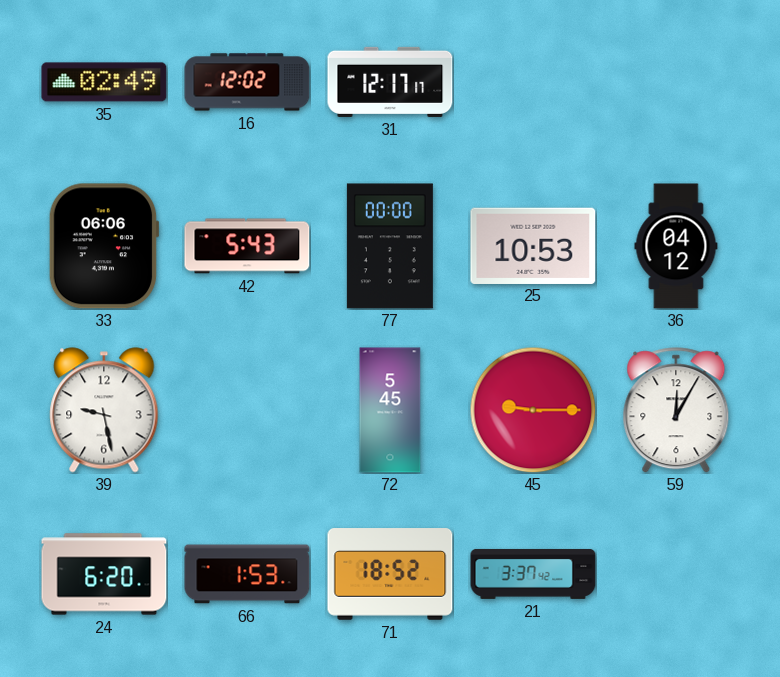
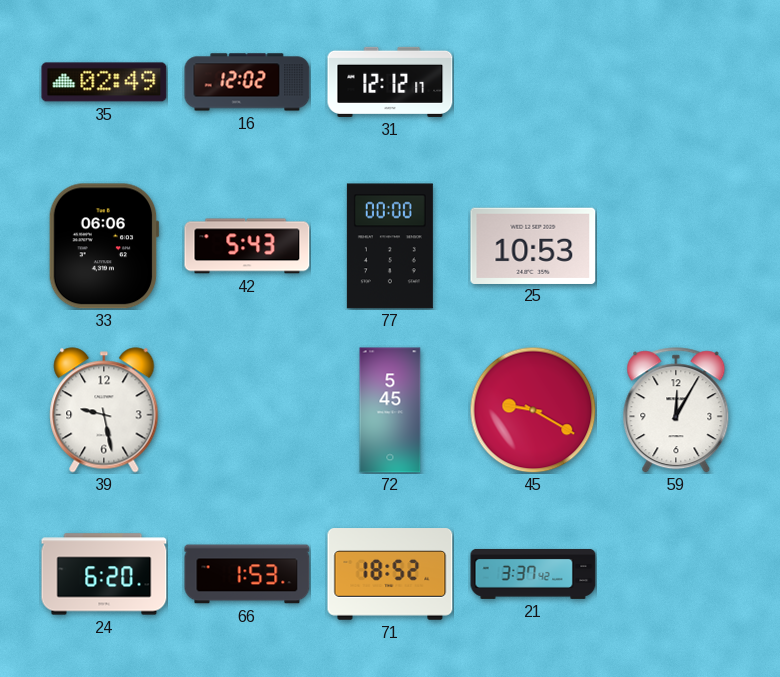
31: 12:17 -> 12:12 (390, 82)
36: 04:12 -> none (676, 246)
45: 9:15 -> 9:20 (533, 410)
